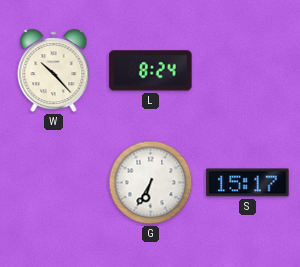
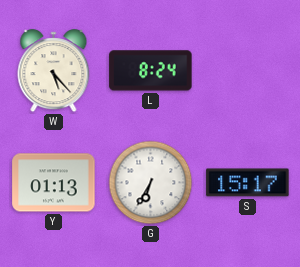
W: 10:23 -> 5:23 (54, 71)
Y: none -> 01:13 (54, 183)
